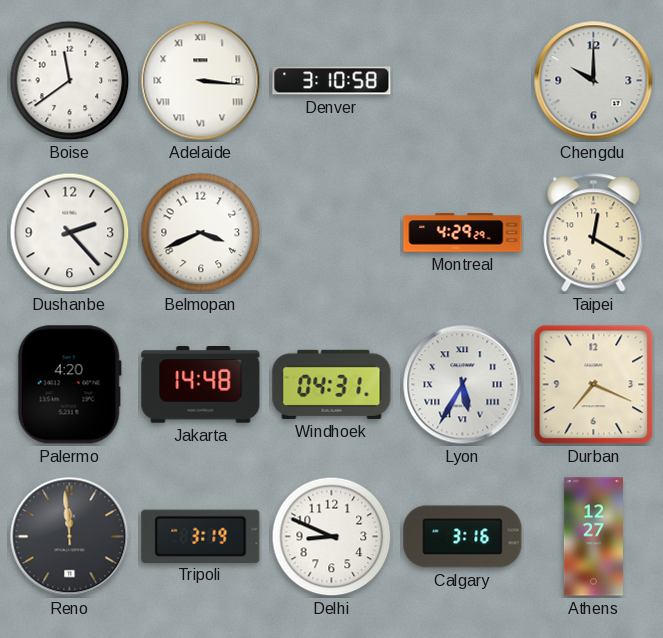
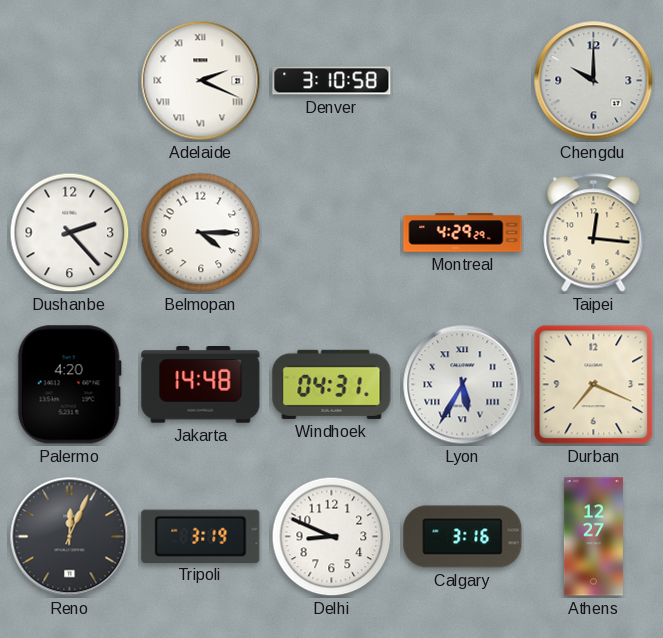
Boise: 11:39 -> none (70, 81)
Adelaide: 3:16 -> 2:19 (201, 81)
Belmopan: 3:41 -> 4:15 (201, 233)
Taipei: 12:20 -> 12:16 (594, 233)
Reno: 11:59 -> 12:04 (70, 537)
